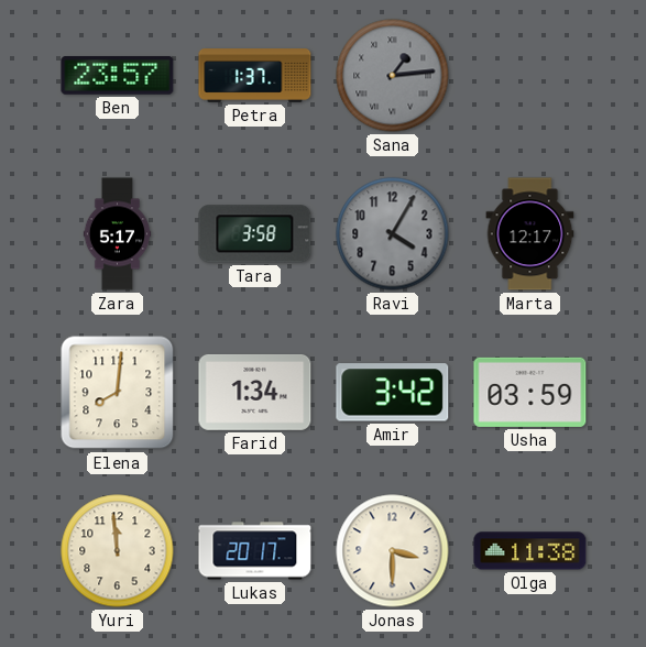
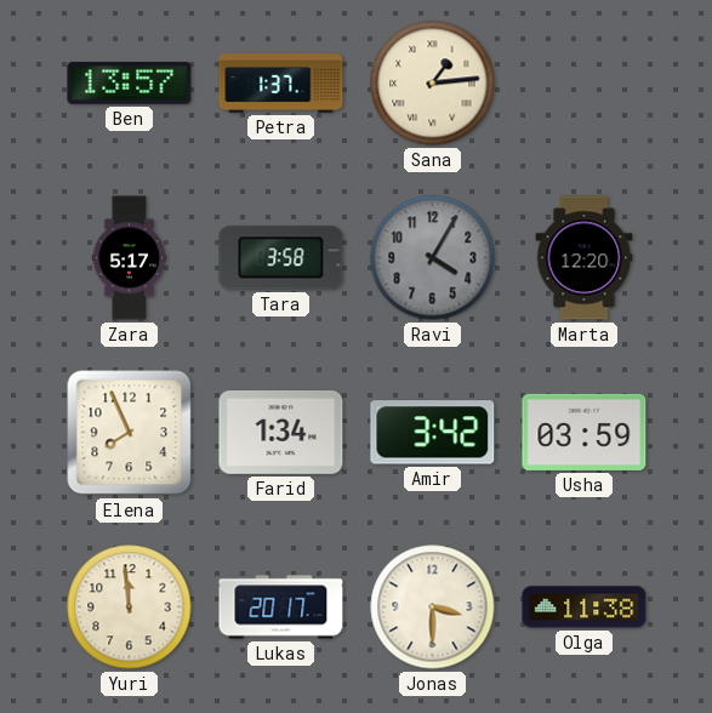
Ben: 23:57 -> 13:57 (130, 84)
Sana dial: grey -> cream (433, 84)
Marta: 12:17 -> 12:20 (585, 258)
Elena: 8:01 -> 7:56 (130, 433)
